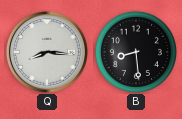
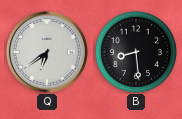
Q: 8:16 -> 6:39 (47, 52)
